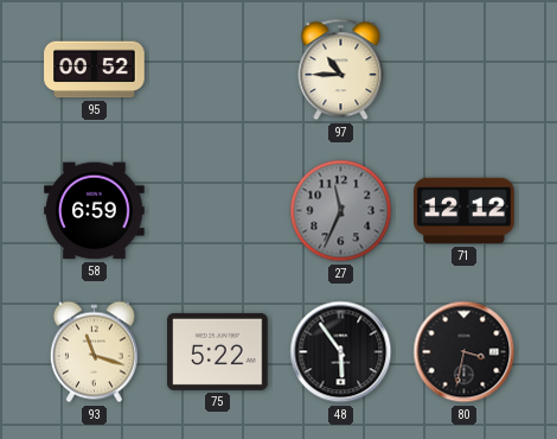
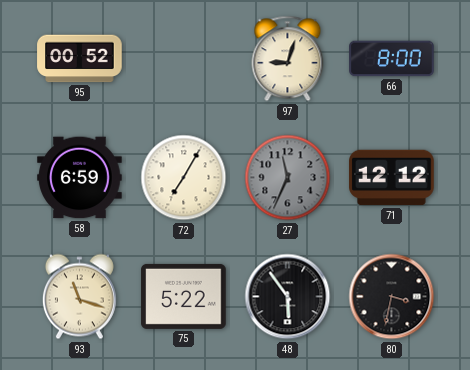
97: 10:45 -> 9:03 (288, 59)
66: none -> 8:00 (392, 59)
72: none -> 7:05 (184, 178)
